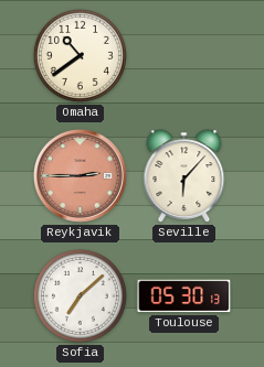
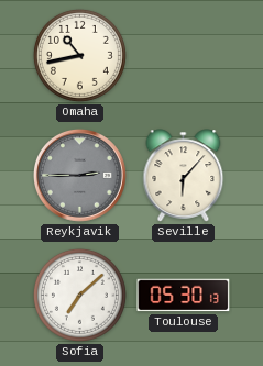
Omaha: 10:39 -> 10:43 (79, 55)
Reykjavik dial: salmon -> grey (80, 176)
